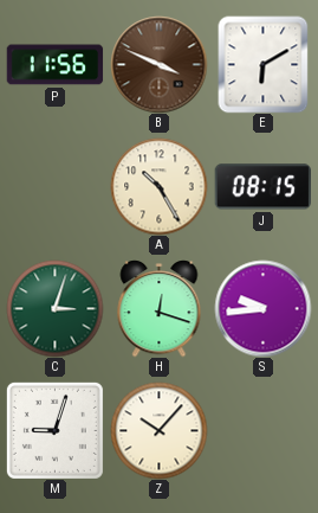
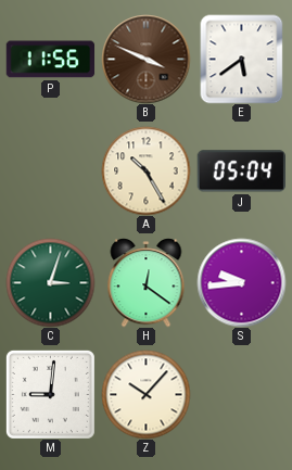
E: 6:10 -> 5:39 (242, 59)
J: 08:15 -> 05:04 (241, 172)
H: 12:18 -> 12:21 (147, 282)
M: 9:03 -> 9:01 (50, 394)
